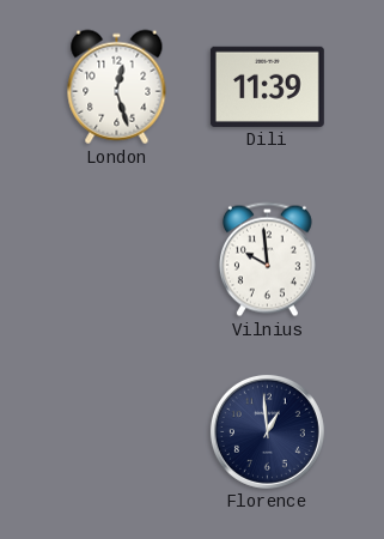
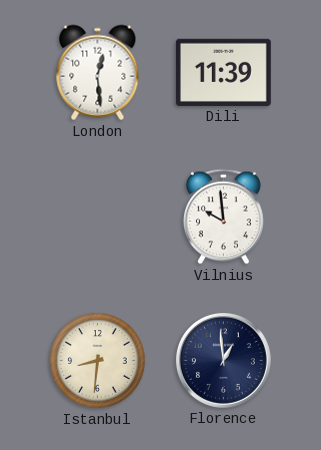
London: 12:27 -> 12:29 (98, 73)
Istanbul: none -> 8:31 (98, 361)
